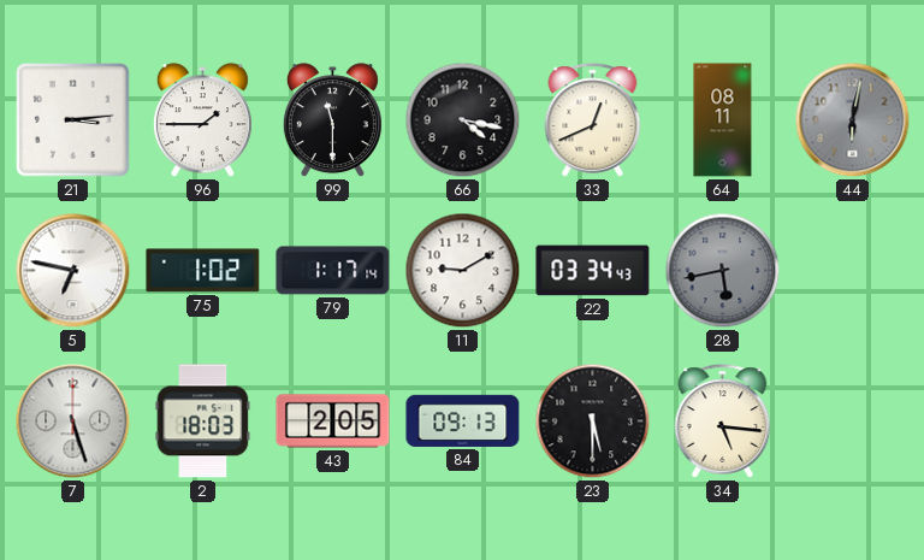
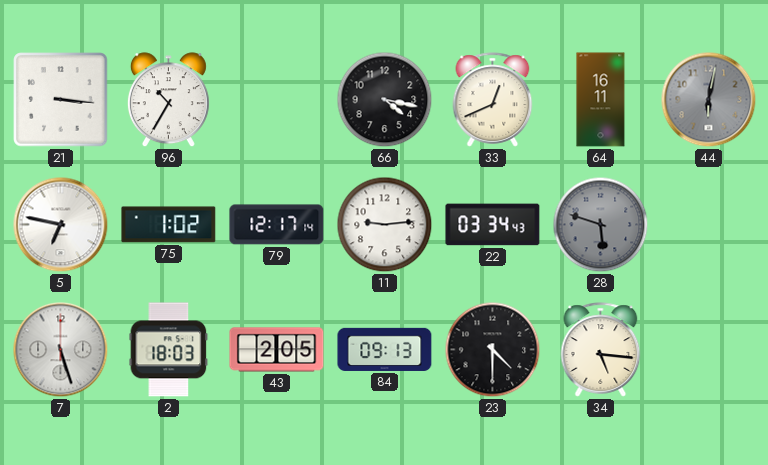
21: 3:14 -> 3:16 (61, 100)
96: 1:45 -> 10:35 (168, 100)
99: 11:30 -> none (332, 120)
64: 08:11 -> 16:11 (601, 100)
79: 1:17 -> 12:17 (277, 225)
11: 9:10 -> 9:14 (385, 225)
28: 5:43 -> 5:48 (601, 225)
23: 5:30 -> 4:30 (493, 350)
